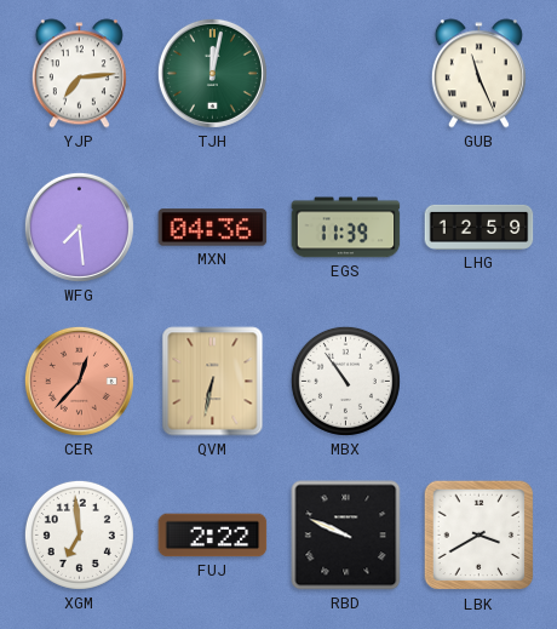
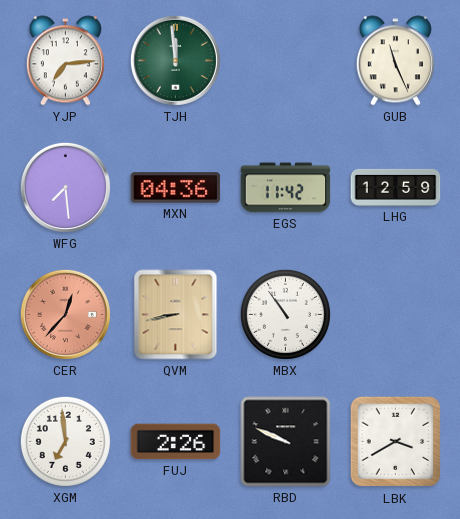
TJH: 12:02 -> 11:59 (175, 60)
EGS: 11:39 -> 11:42 (286, 188)
QVM: 6:32 -> 8:43 (176, 315)
FUJ: 2:22 -> 2:26 (176, 442)
